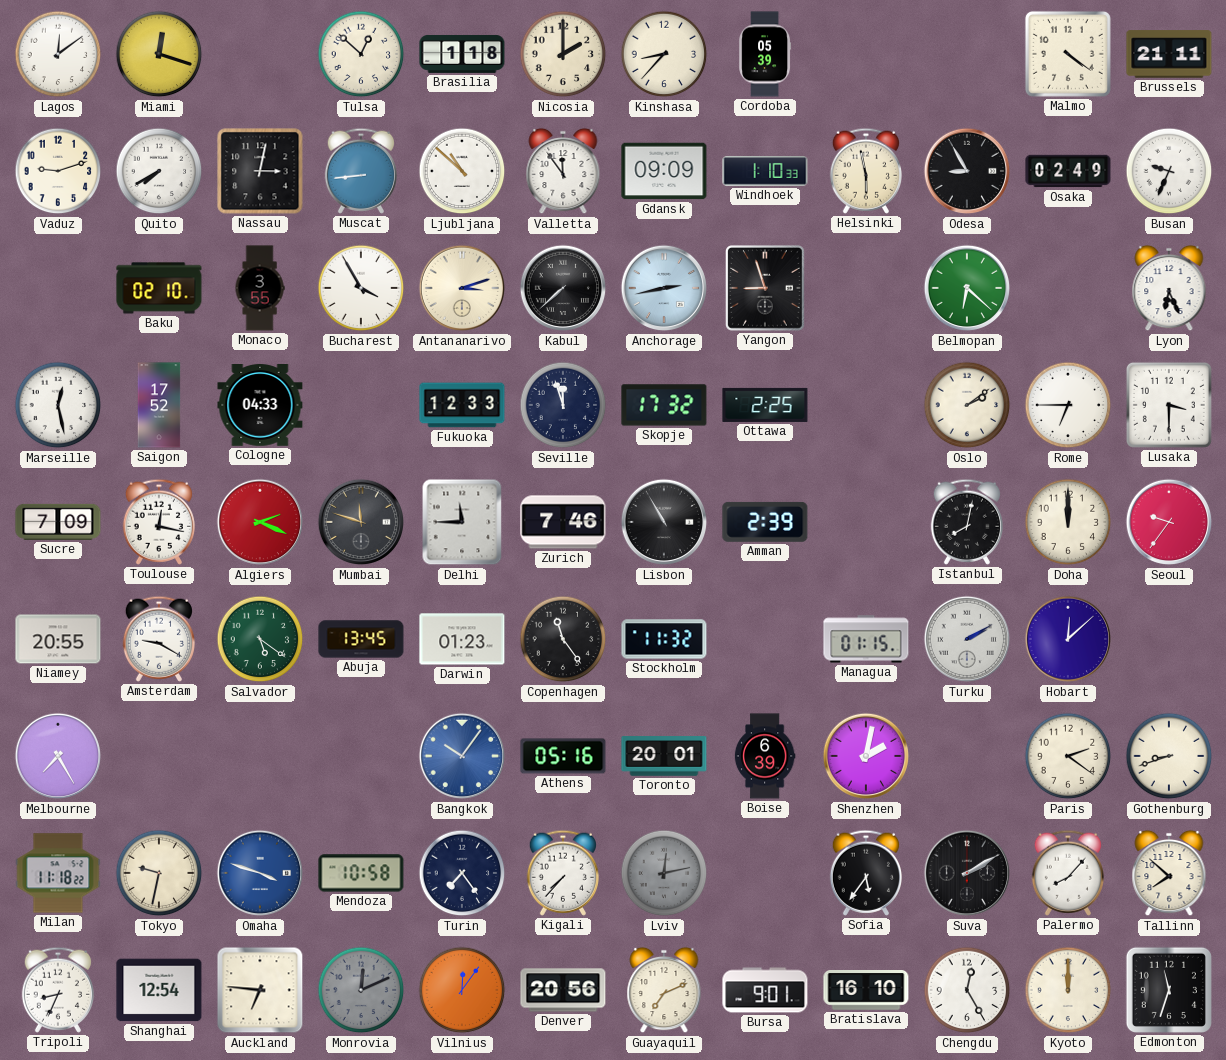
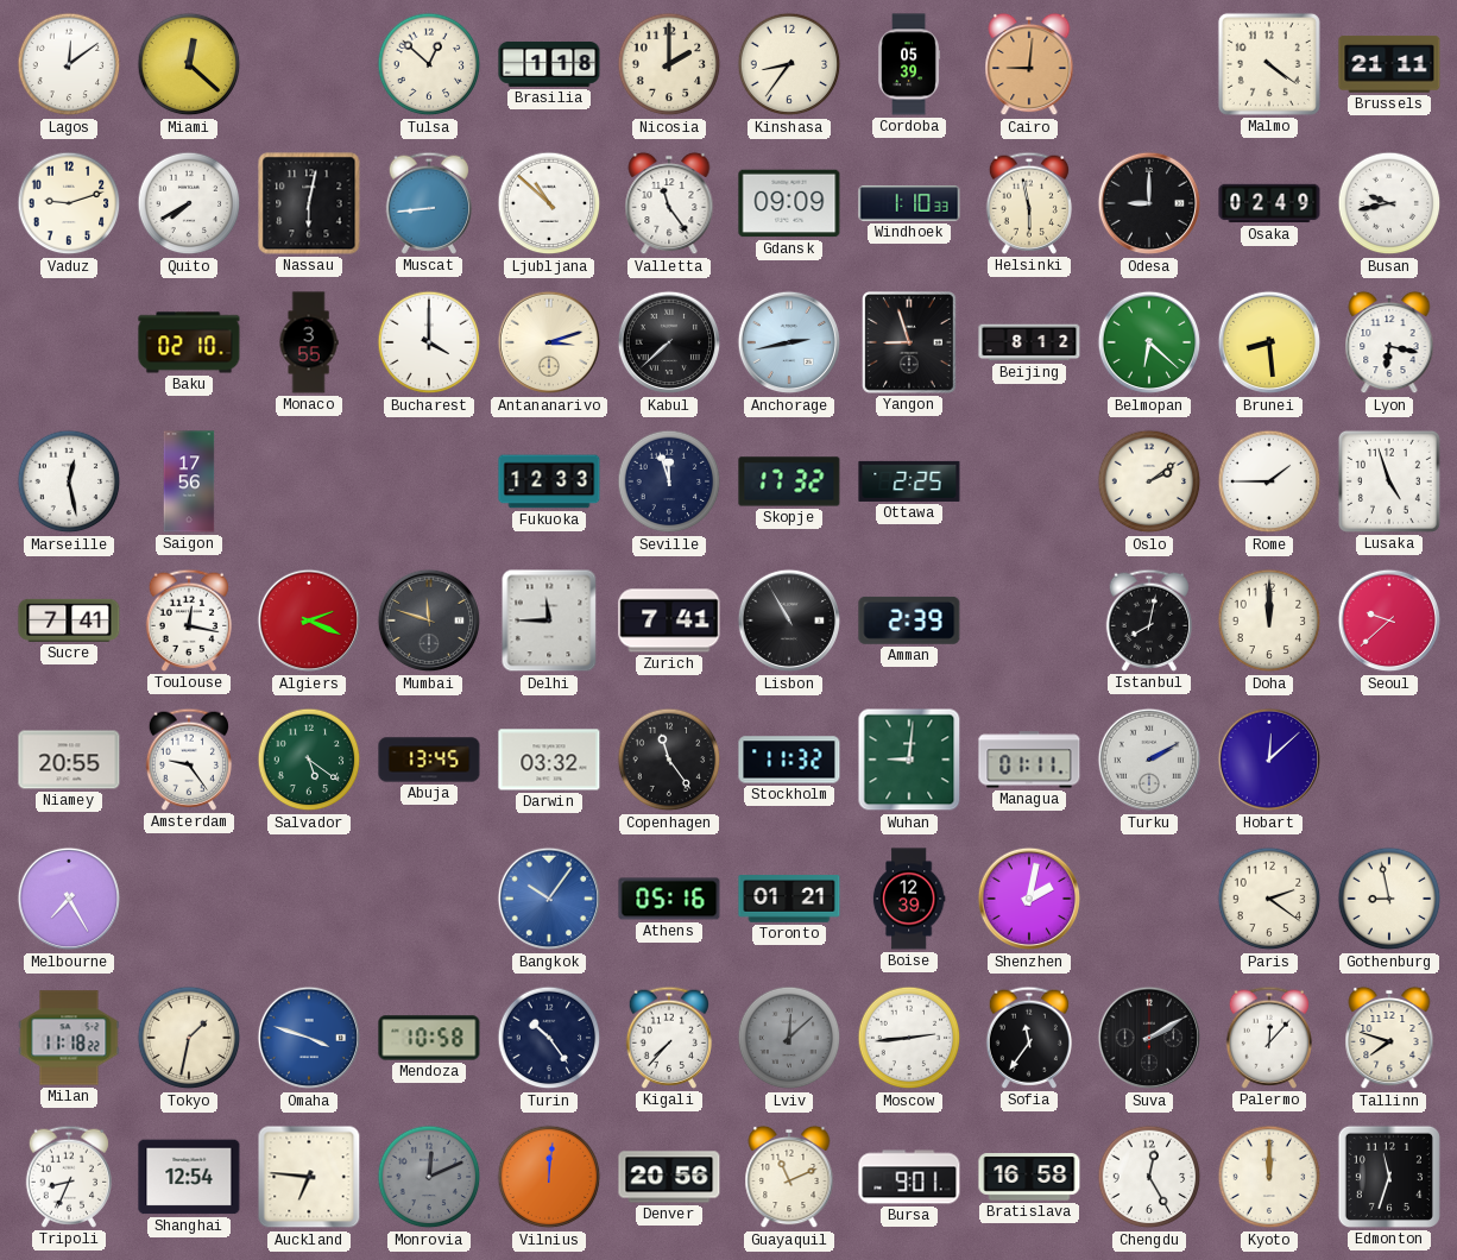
Miami: 12:18 -> 12:22 (189, 64)
Kinshasa: 8:37 -> 8:36 (789, 64)
Cairo: none -> 9:01 (1029, 64)
Nassau: 3:02 -> 6:02 (309, 203)
Valletta: 11:54 -> 11:24 (669, 203)
Odesa: 8:55 -> 9:00 (1149, 203)
Busan: 9:34 -> 9:43 (1389, 203)
Bucharest: 3:55 -> 4:00 (429, 342)
Beijing: none -> 8:12 (1029, 342)
Brunei: none -> 8:29 (1269, 342)
Lyon: 6:26 -> 6:17 (1389, 342)
Saigon: 17:52 -> 17:56 (189, 481)
Cologne: 04:33 -> none (260, 405)
Rome: 6:45 -> 1:45 (1269, 481)
Lusaka: 3:30 -> 4:57 (1389, 481)
Sucre: 7:09 -> 7:41 (69, 620)
Zurich: 7:46 -> 7:41 (669, 620)
Seoul: 9:36 -> 9:38 (1389, 620)
Amsterdam: 9:20 -> 9:24 (188, 760)
Darwin: 01:23 -> 03:32 (549, 760)
Wuhan: none -> 9:01 (909, 760)
Managua: 01:15 -> 01:11 (1029, 760)
Toronto: 20:01 -> 01:21 (789, 899)
Boise: 6:39 -> 12:39 (909, 899)
Gothenburg: 8:42 -> 8:58 (1389, 899)
Tokyo: 9:32 -> 1:32 (189, 1038)
Turin: 7:24 -> 10:24 (549, 1038)
Lviv: 12:13 -> 12:08 (789, 1038)
Moscow: none -> 2:44 (909, 1038)
Sofia: 5:36 -> 11:36 (1028, 1038)
Palermo: 8:07 -> 12:07 (1268, 1038)
Tallinn: 7:52 -> 7:48 (1389, 1038)
Vilnius: 12:06 -> 12:01 (549, 1177)
Guayaquil: 7:11 -> 11:11 (789, 1177)
Bratislava: 16:10 -> 16:58 (1029, 1177)
